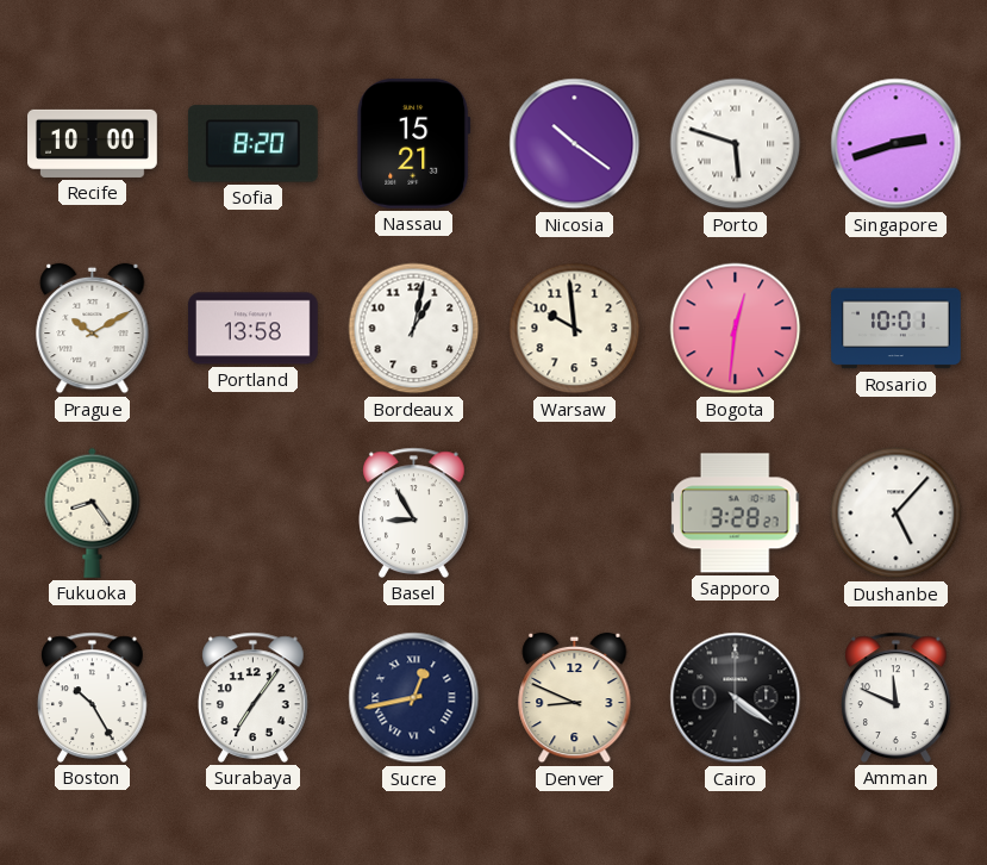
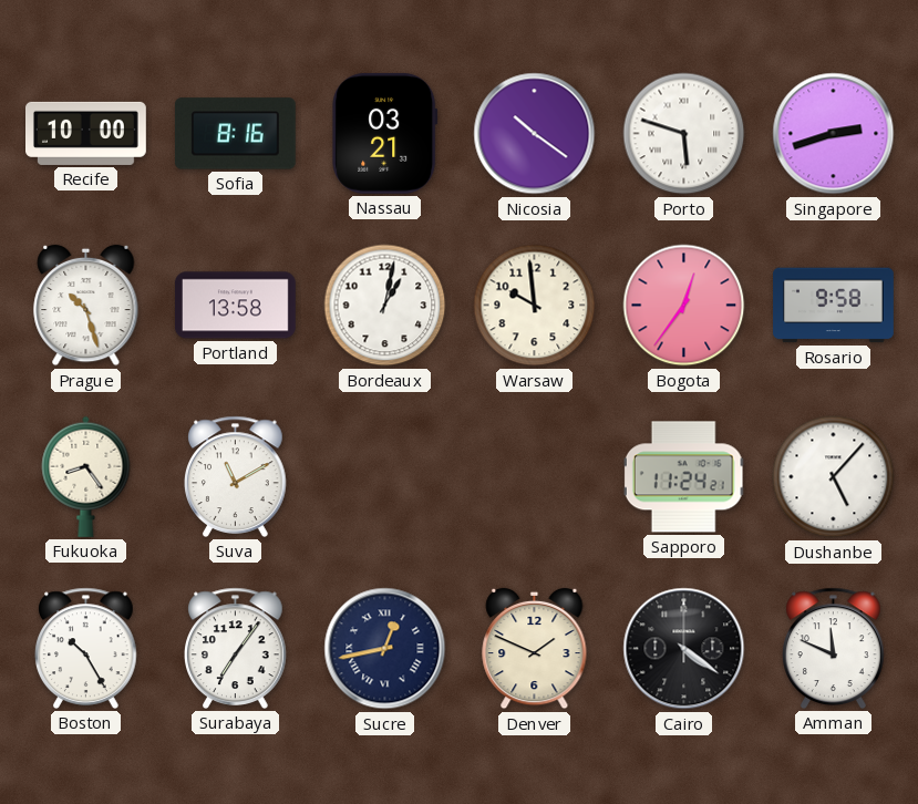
Sofia: 8:20 -> 8:16 (235, 134)
Nassau: 15:21 -> 03:21 (385, 133)
Prague: 10:10 -> 10:27 (86, 306)
Bogota: 12:31 -> 12:36 (684, 306)
Rosario: 10:01 -> 9:58 (834, 306)
Suva: none -> 11:10 (236, 476)
Basel: 8:55 -> none (414, 512)
Sapporo: 3:28 -> 11:24 (684, 477)
Denver: 8:49 -> 1:49 (535, 649)
